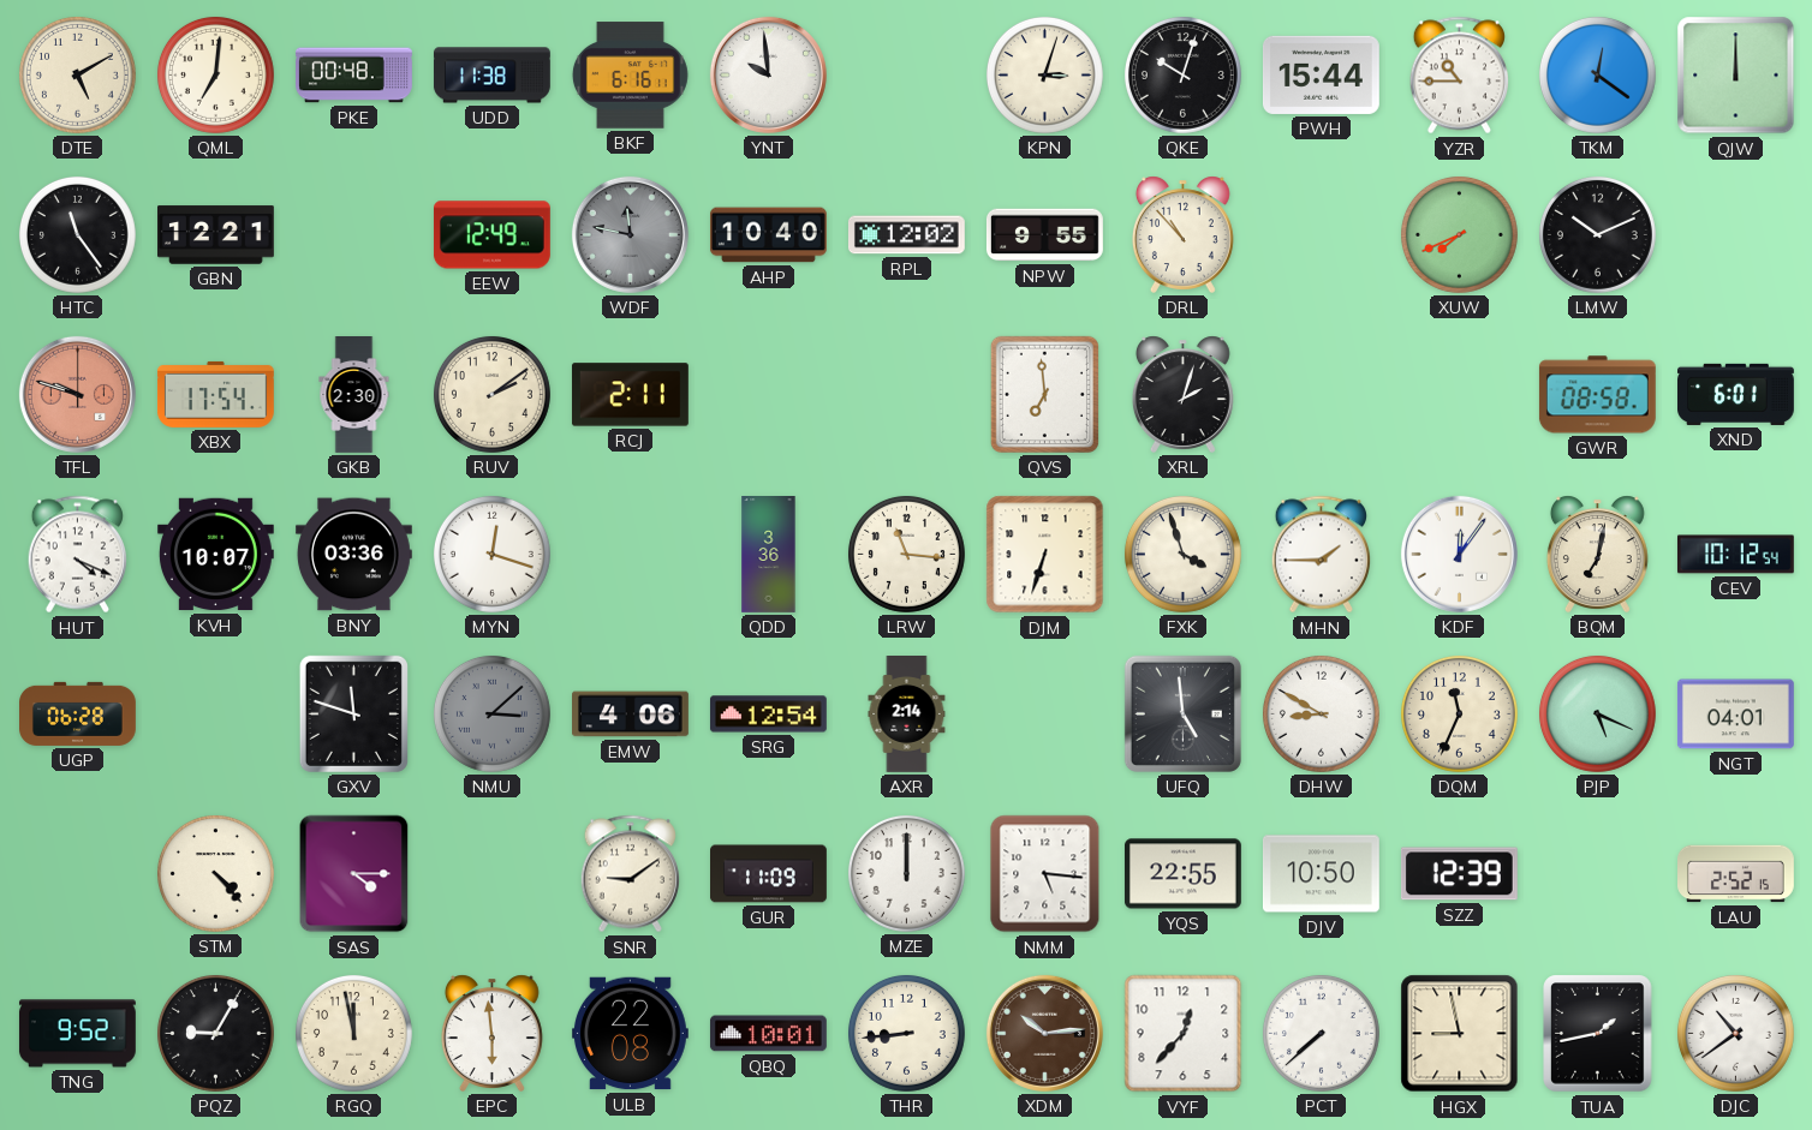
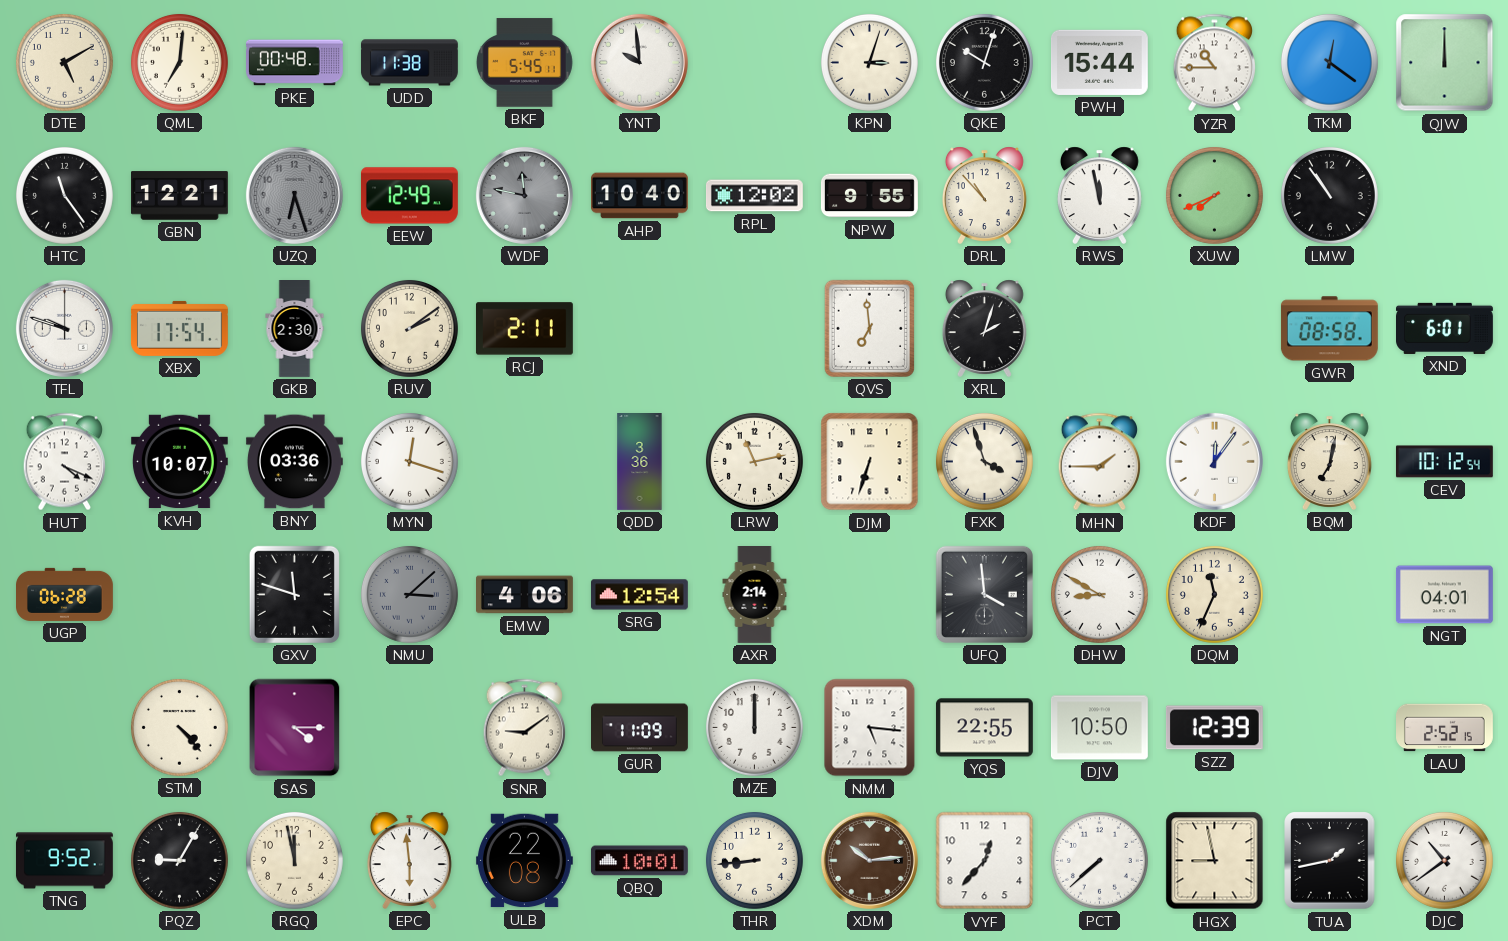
BKF: 6:16 -> 5:45 (524, 63)
UZQ: none -> 6:27 (294, 195)
RWS: none -> 11:58 (1099, 195)
LMW: 10:11 -> 10:54 (1329, 195)
TFL dial: salmon -> white (64, 328)
LRW: 11:16 -> 11:13 (754, 461)
UFQ: 4:59 -> 3:59 (984, 594)
PJP: 5:19 -> none (1597, 713)
